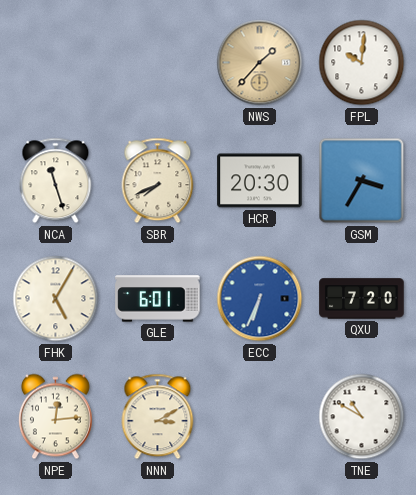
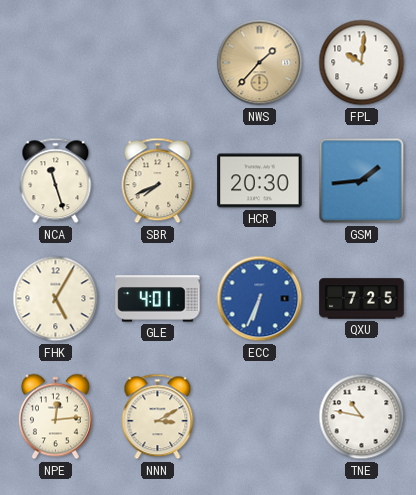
GSM: 3:35 -> 1:44 (362, 181)
GLE: 6:01 -> 4:01 (158, 299)
QXU: 7:20 -> 7:25 (362, 299)
TNE: 10:50 -> 10:47 (362, 417)
